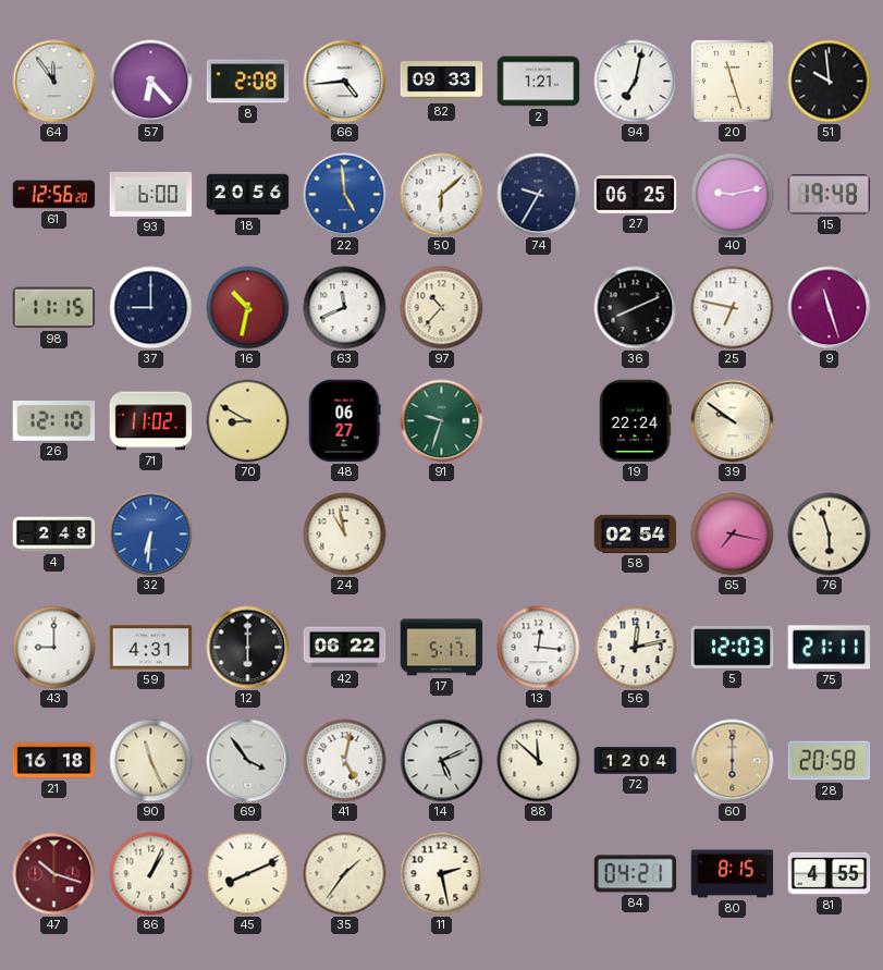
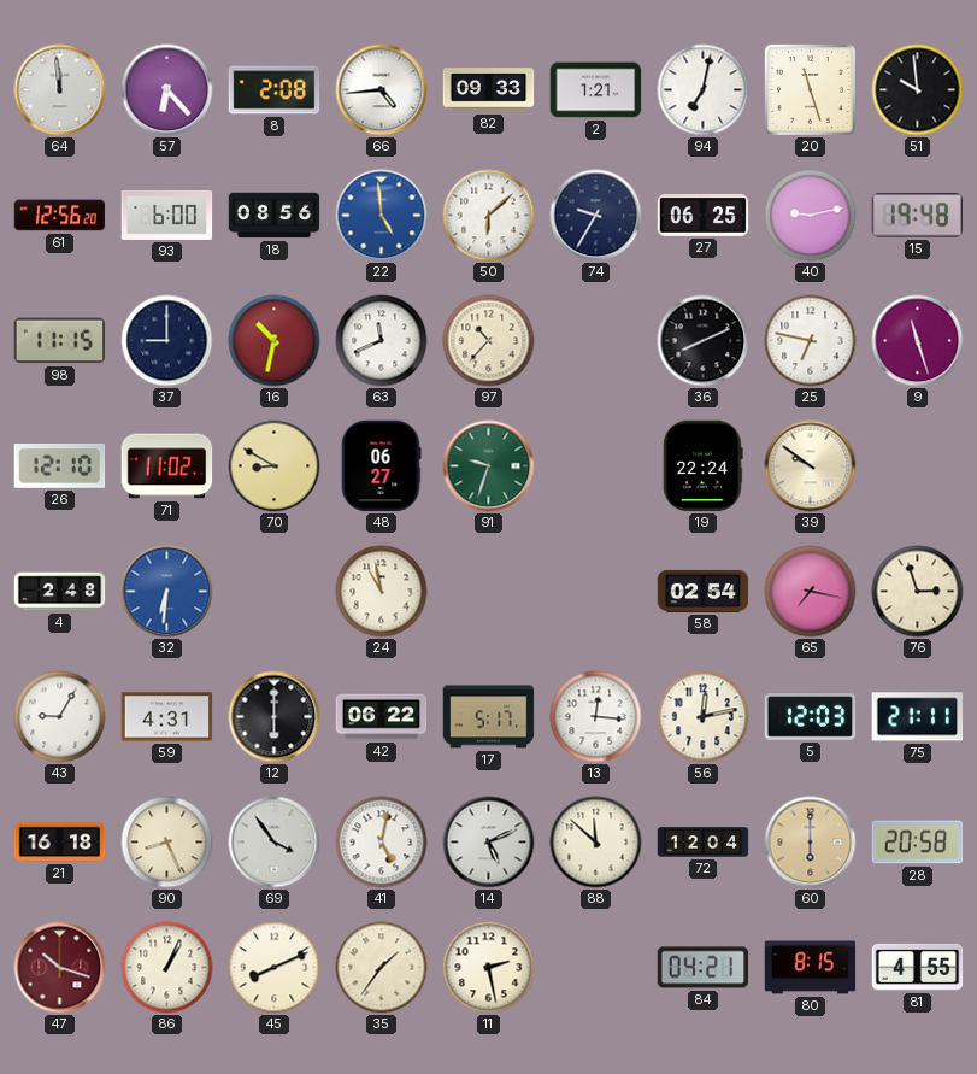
64: 11:54 -> 11:59 (60, 90)
18: 20:56 -> 08:56 (275, 216)
76: 5:57 -> 2:57 (918, 592)
43: 9:00 -> 9:05 (60, 717)
90: 11:26 -> 8:26 (167, 843)
